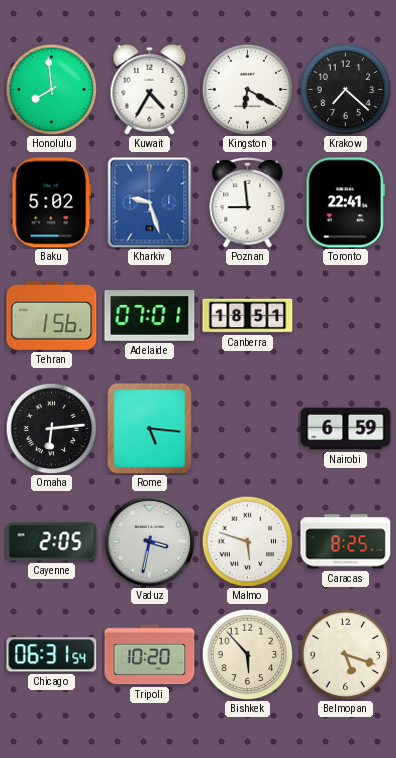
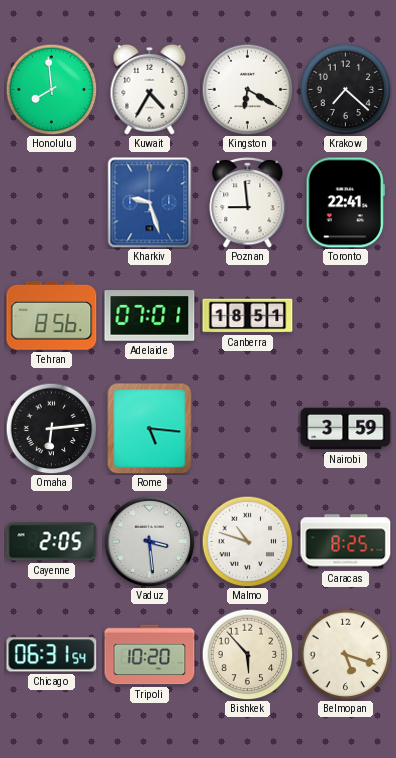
Baku: 5:02 -> none (52, 203)
Tehran: 1:56 -> 8:56 (52, 315)
Nairobi: 6:59 -> 3:59 (346, 429)
Vaduz: 3:32 -> 3:29 (149, 541)
Malmo: 5:48 -> 10:48 (247, 541)
